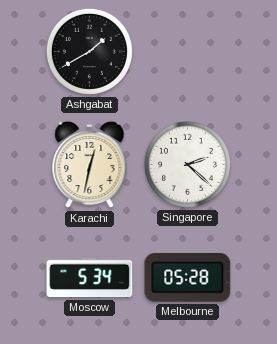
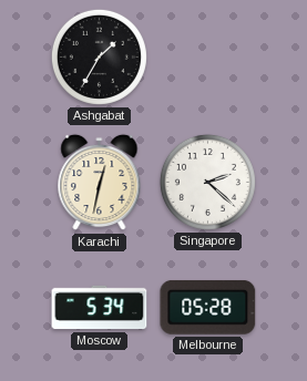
Ashgabat: 1:40 -> 1:35 (99, 56)
